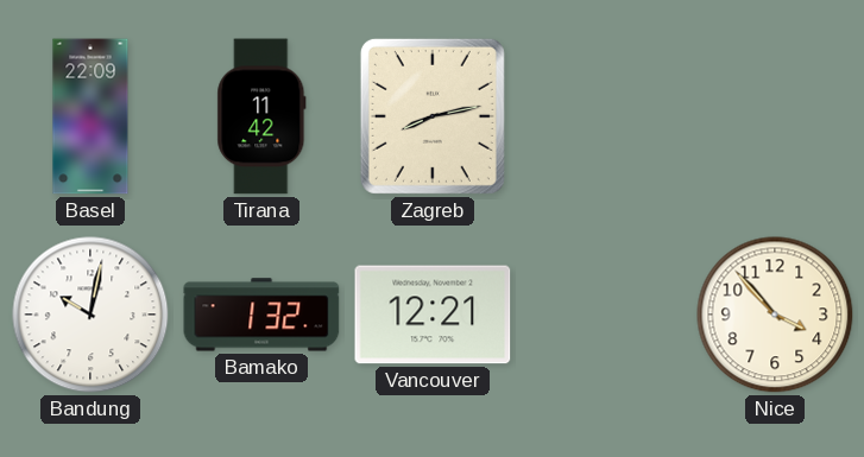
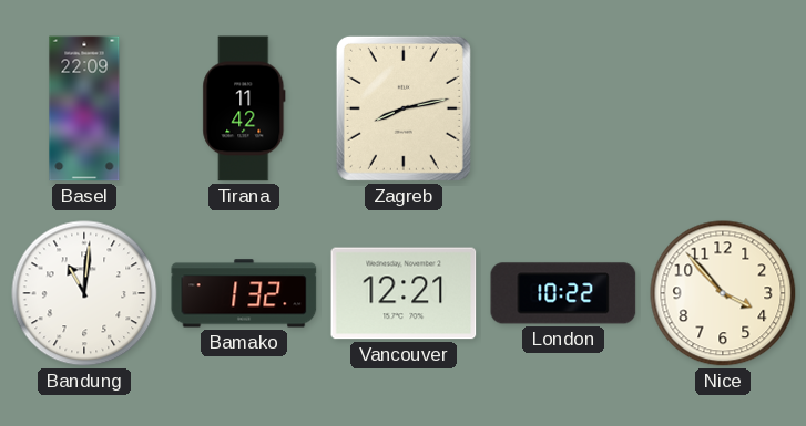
Bandung: 10:02 -> 11:01 (84, 293)
London: none -> 10:22 (563, 293)
